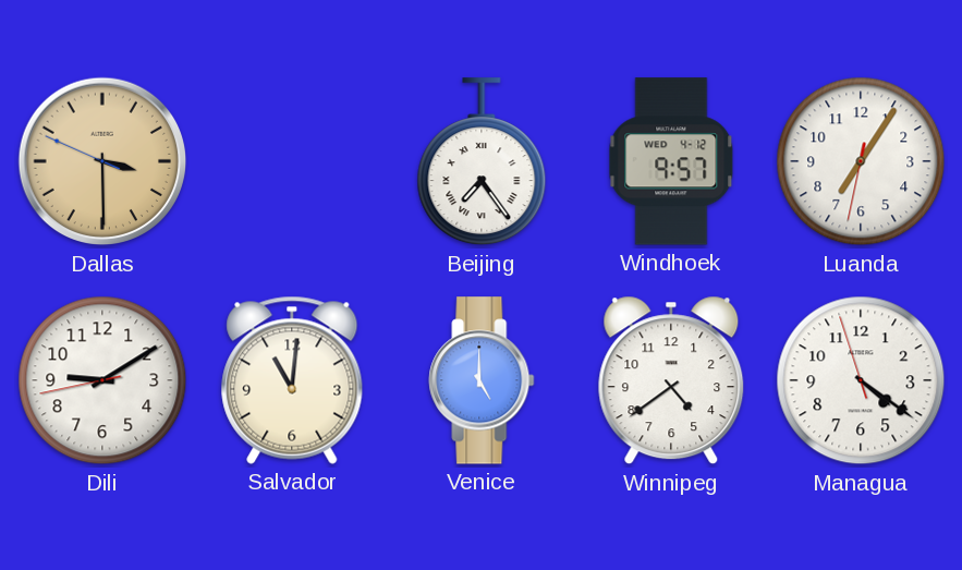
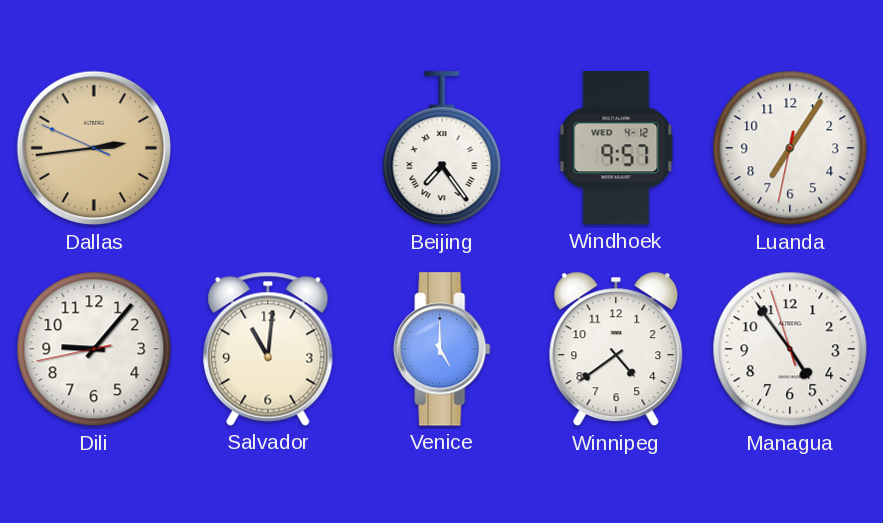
Dallas: 3:29 -> 2:43 (94, 148)
Dili: 9:09 -> 9:06 (94, 349)
Managua: 4:20 -> 4:53 (790, 349)
